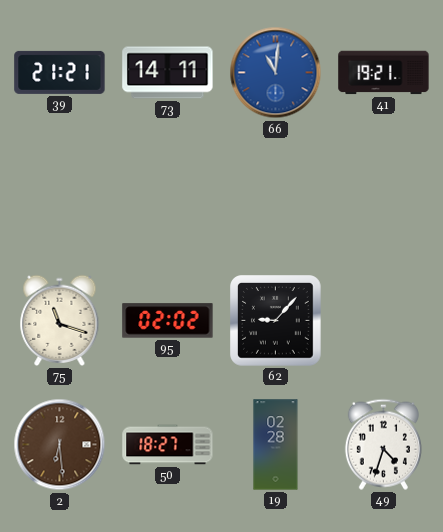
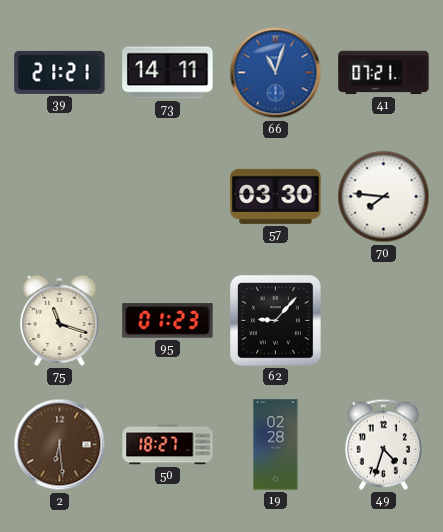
66: 11:01 -> 11:03 (276, 73)
41: 19:21 -> 07:21 (384, 73)
57: none -> 03:30 (276, 196)
70: none -> 7:46 (384, 197)
95: 02:02 -> 01:23 (168, 321)
